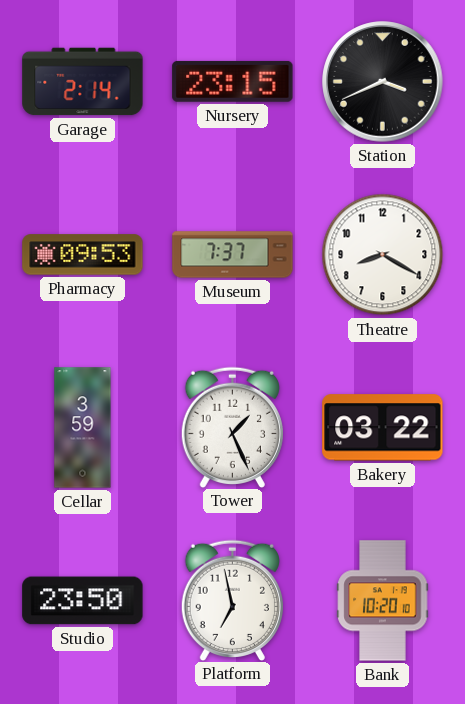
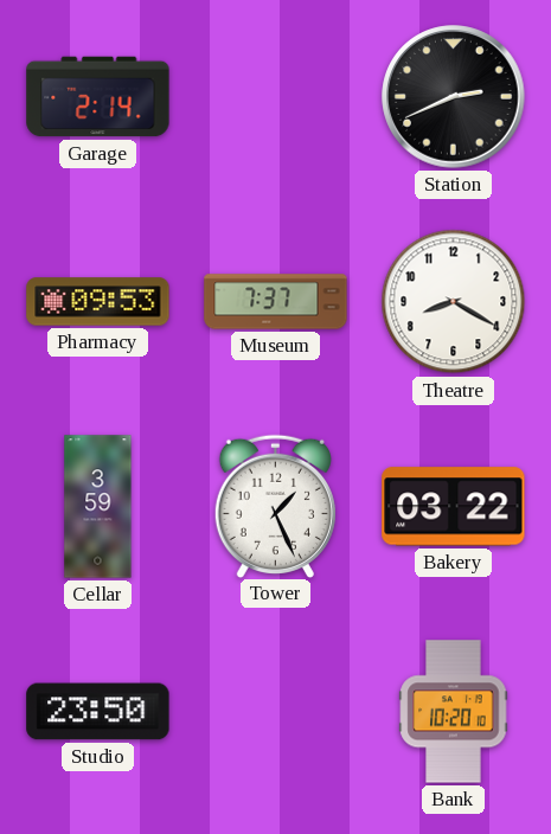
Nursery: 23:15 -> none (233, 81)
Station: 3:41 -> 2:41 (454, 97)
Platform: 6:58 -> none (232, 600)
